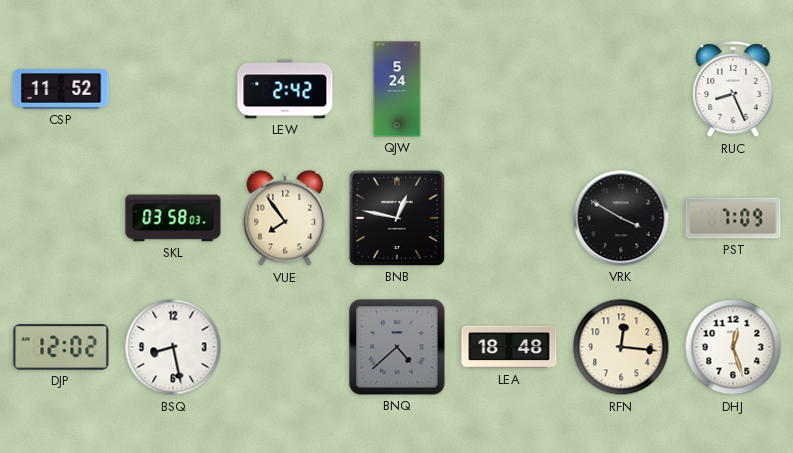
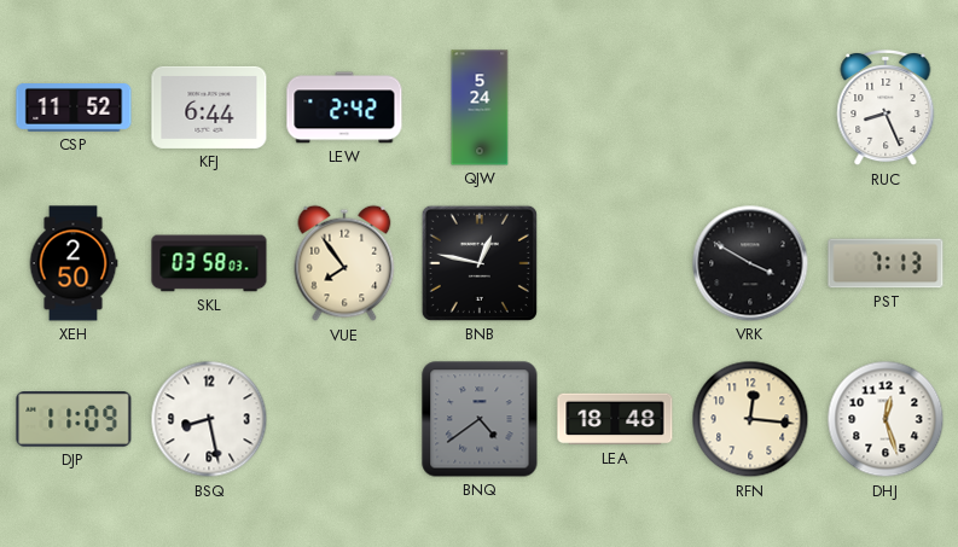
KFJ: none -> 6:44 (209, 107)
XEH: none -> 2:50 (74, 263)
PST: 7:09 -> 7:13 (886, 263)
DJP: 12:02 -> 11:09 (74, 420)
BNQ: 4:38 -> 4:39 (480, 419)
